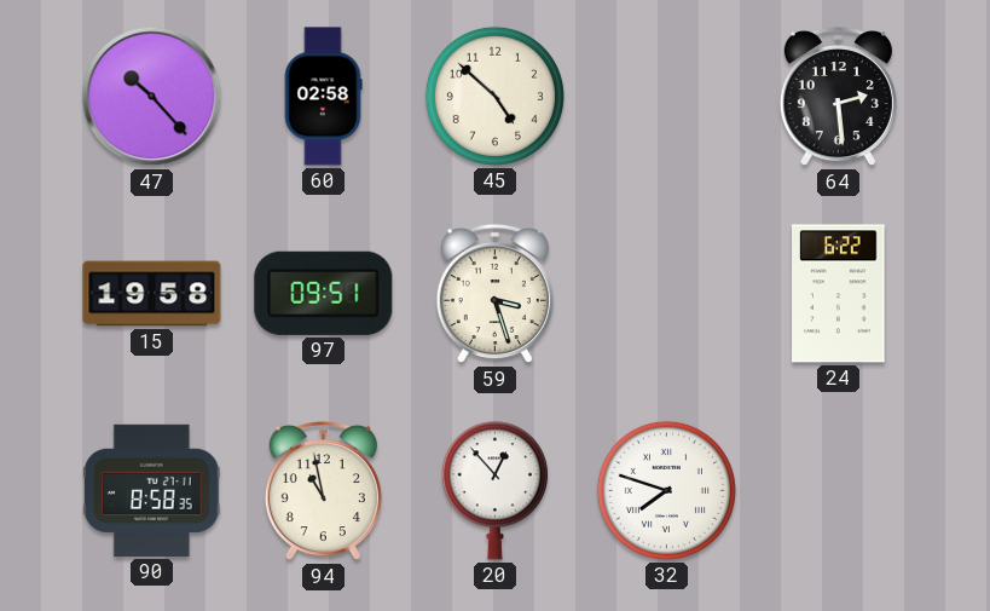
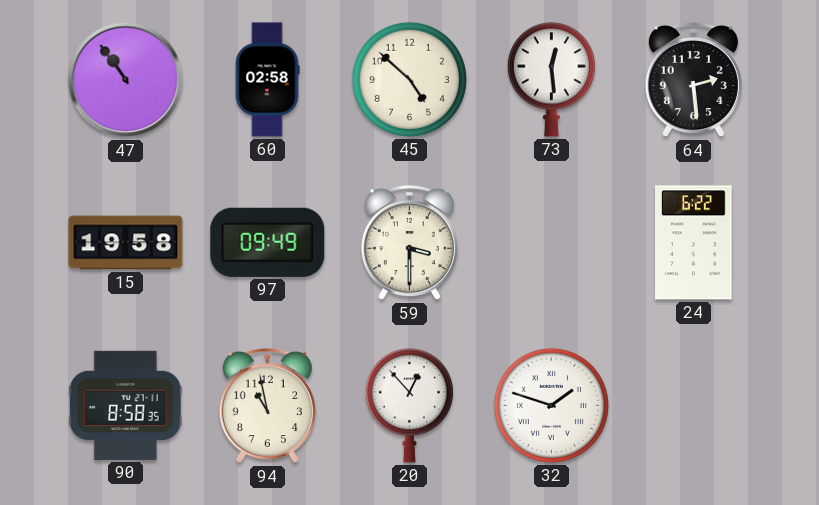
47: 10:23 -> 10:54 (126, 80)
73: none -> 12:29 (551, 80)
97: 09:51 -> 09:49 (268, 242)
59: 3:27 -> 3:30 (409, 243)
32: 7:48 -> 1:48 (551, 405)
